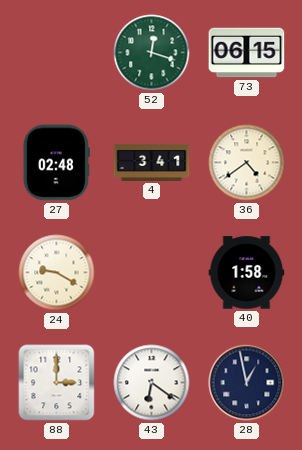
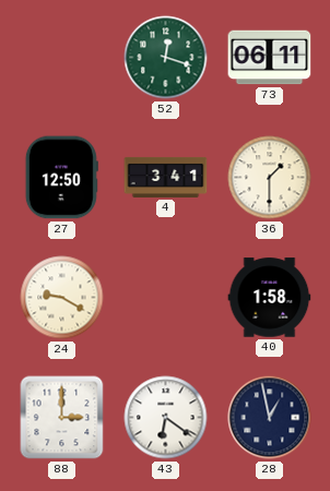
73: 06:15 -> 06:11 (270, 58)
27: 02:48 -> 12:50 (61, 178)
36: 4:39 -> 1:30 (270, 178)
